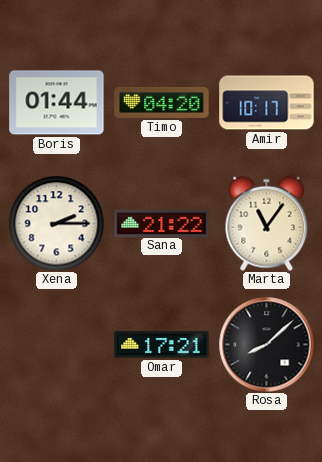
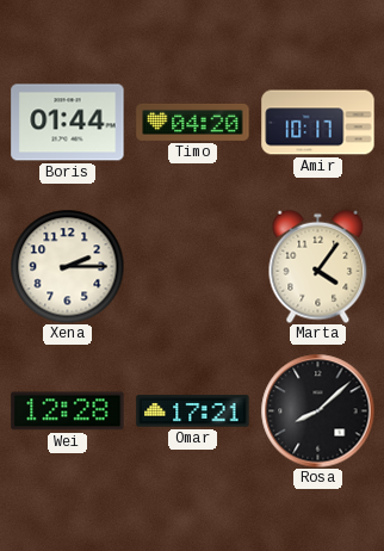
Sana: 21:22 -> none (162, 223)
Marta: 11:06 -> 4:06 (318, 266)
Wei: none -> 12:28 (68, 411)
